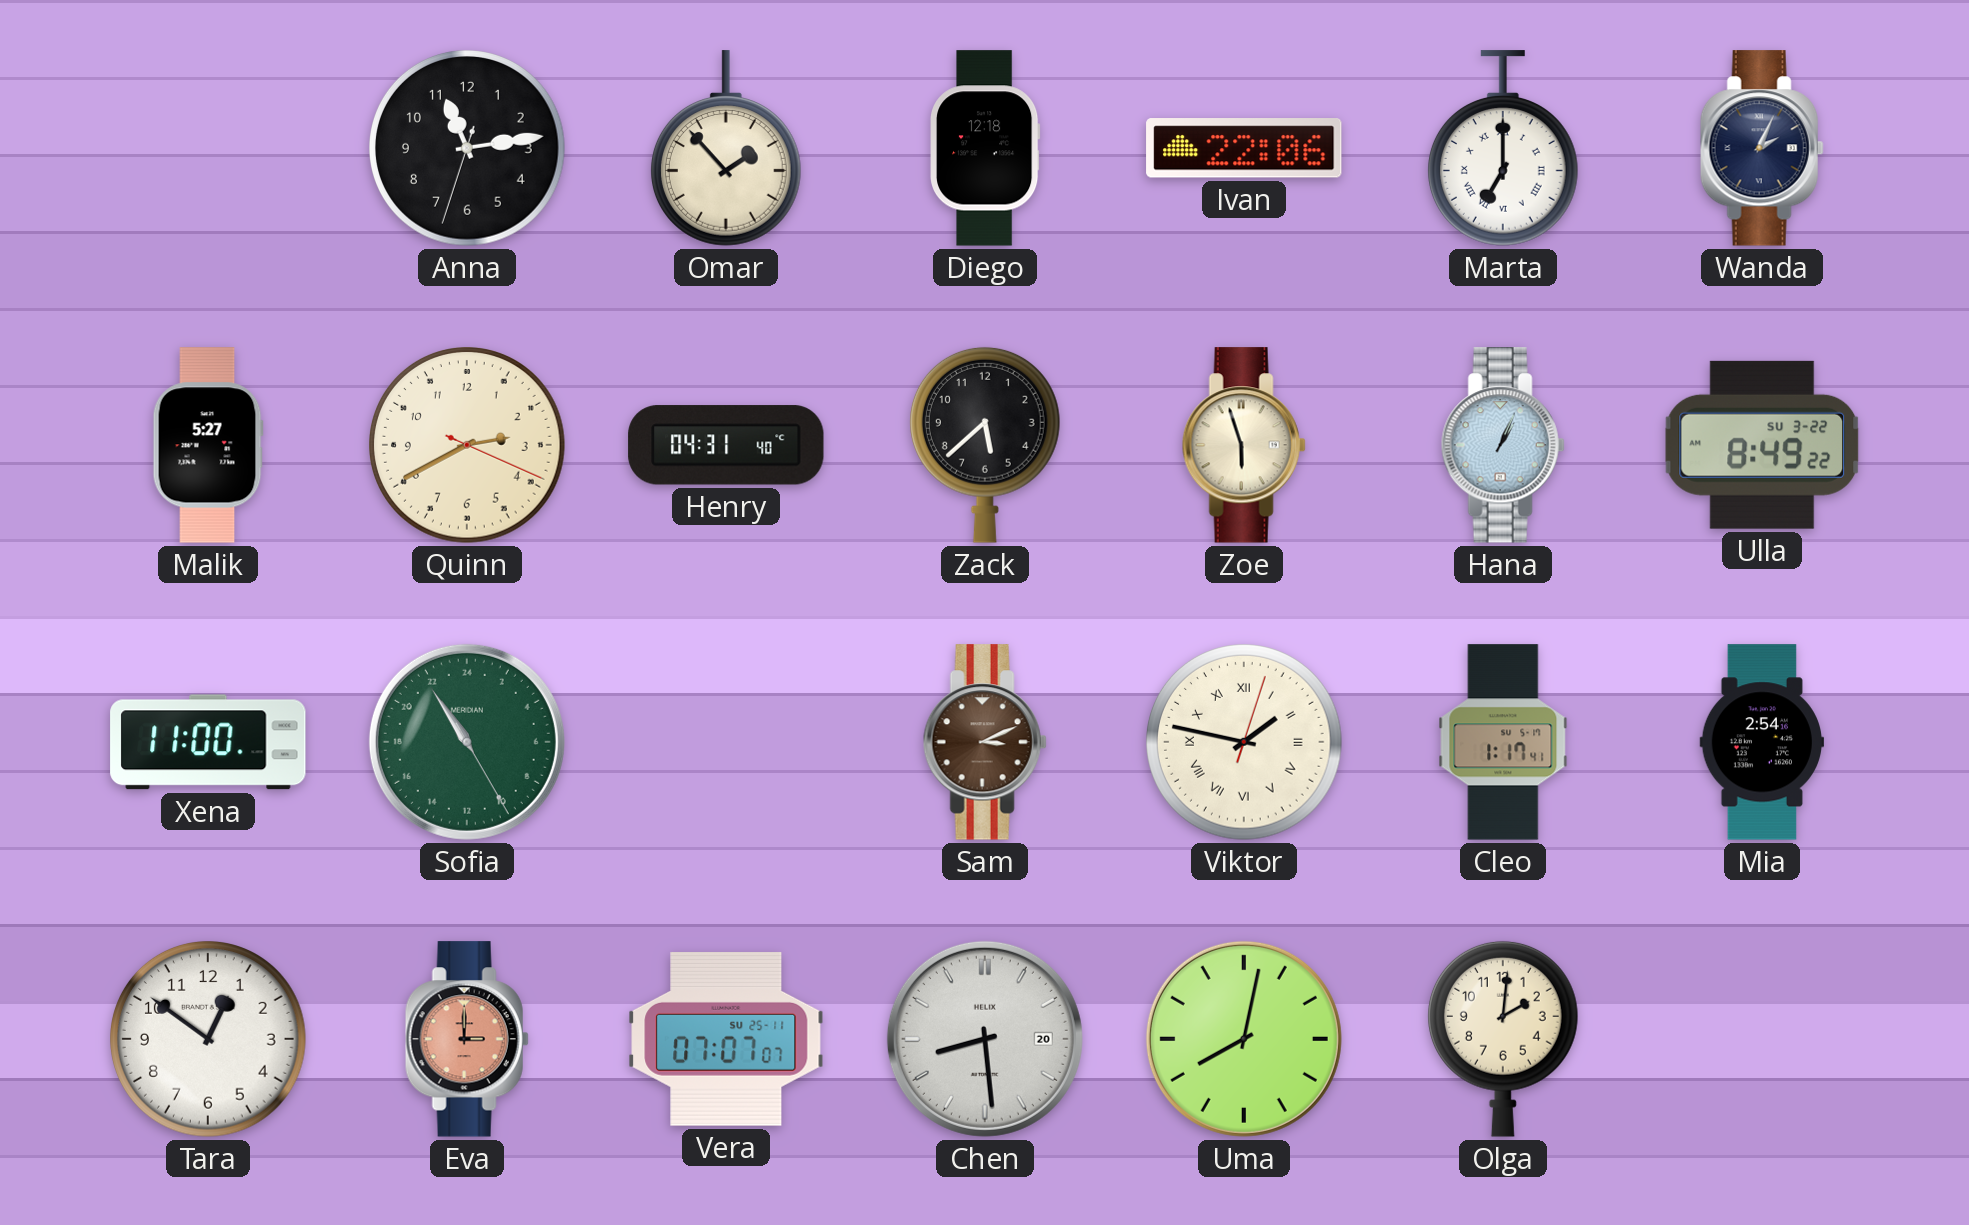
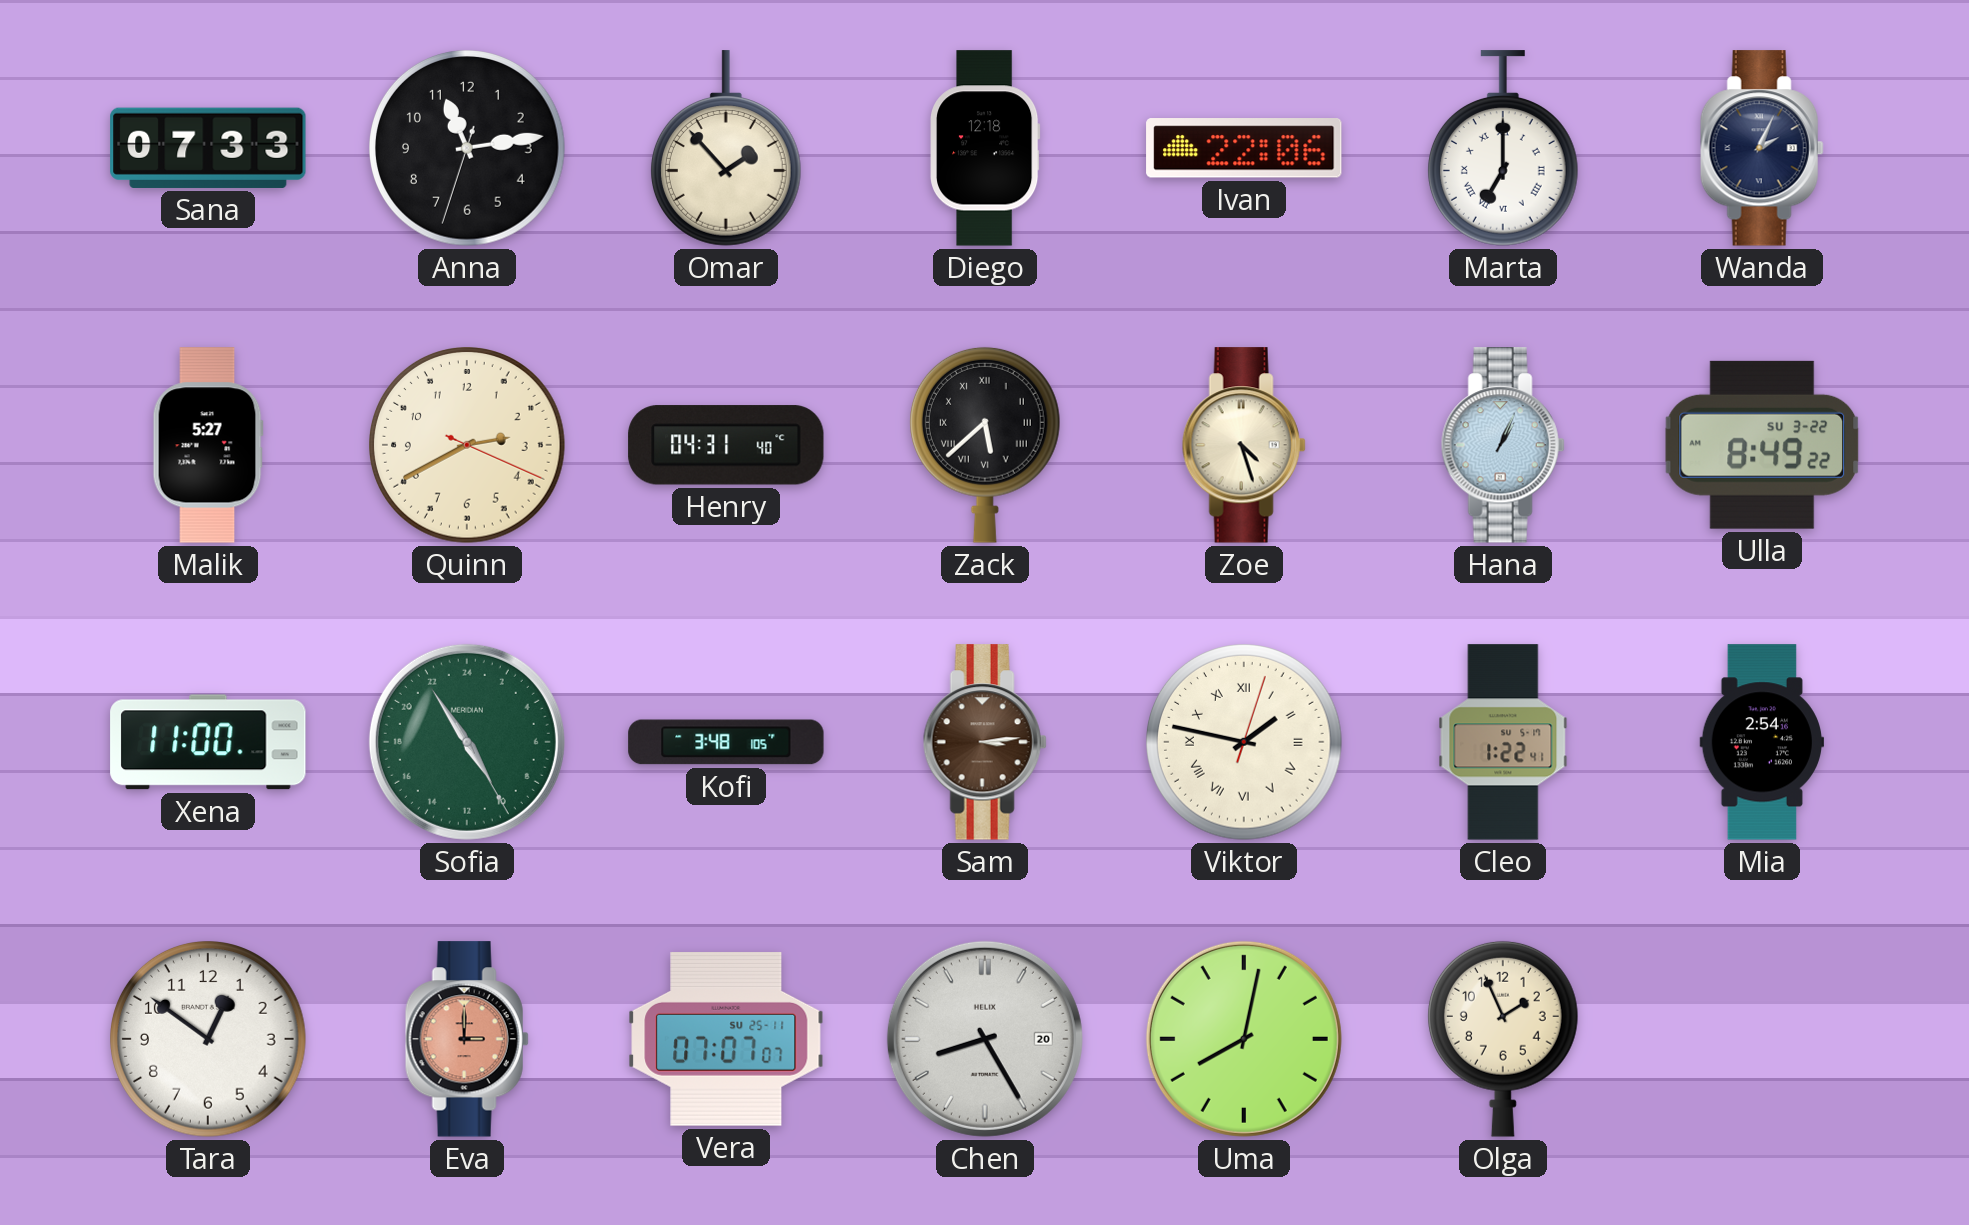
Sana: none -> 07:33 (208, 148)
Zack numerals: Arabic -> Roman (985, 445)
Zoe: 5:57 -> 4:27 (1244, 445)
Sofia: 21:54 -> 9:54 (467, 742)
Kofi: none -> 3:48 (726, 742)
Sam: 3:11 -> 3:14 (985, 742)
Cleo: 1:17 -> 1:22 (1503, 742)
Chen: 8:29 -> 8:25 (985, 1039)
Olga: 2:01 -> 1:56 (1503, 1039)
